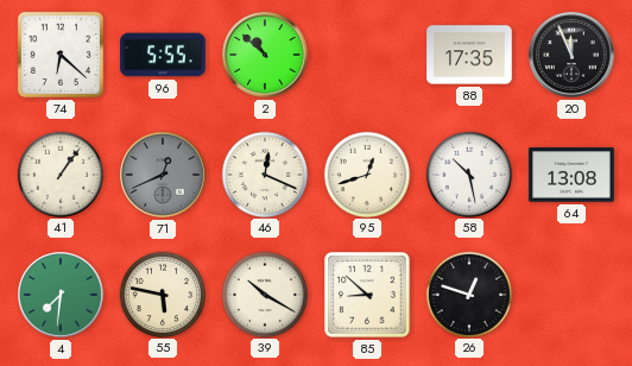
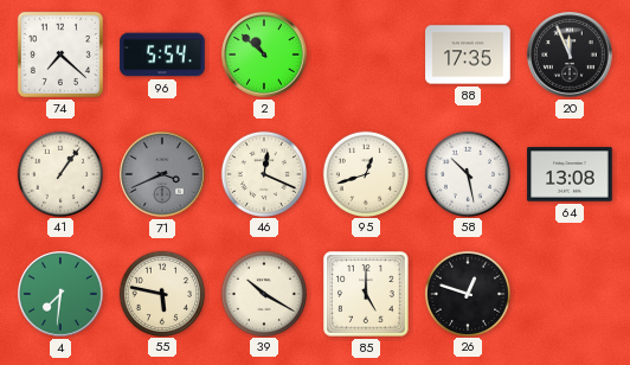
74: 6:22 -> 7:22 (60, 55)
96: 5:55 -> 5:54 (162, 55)
71: 12:41 -> 3:41 (162, 174)
85: 8:52 -> 5:00 (366, 294)
